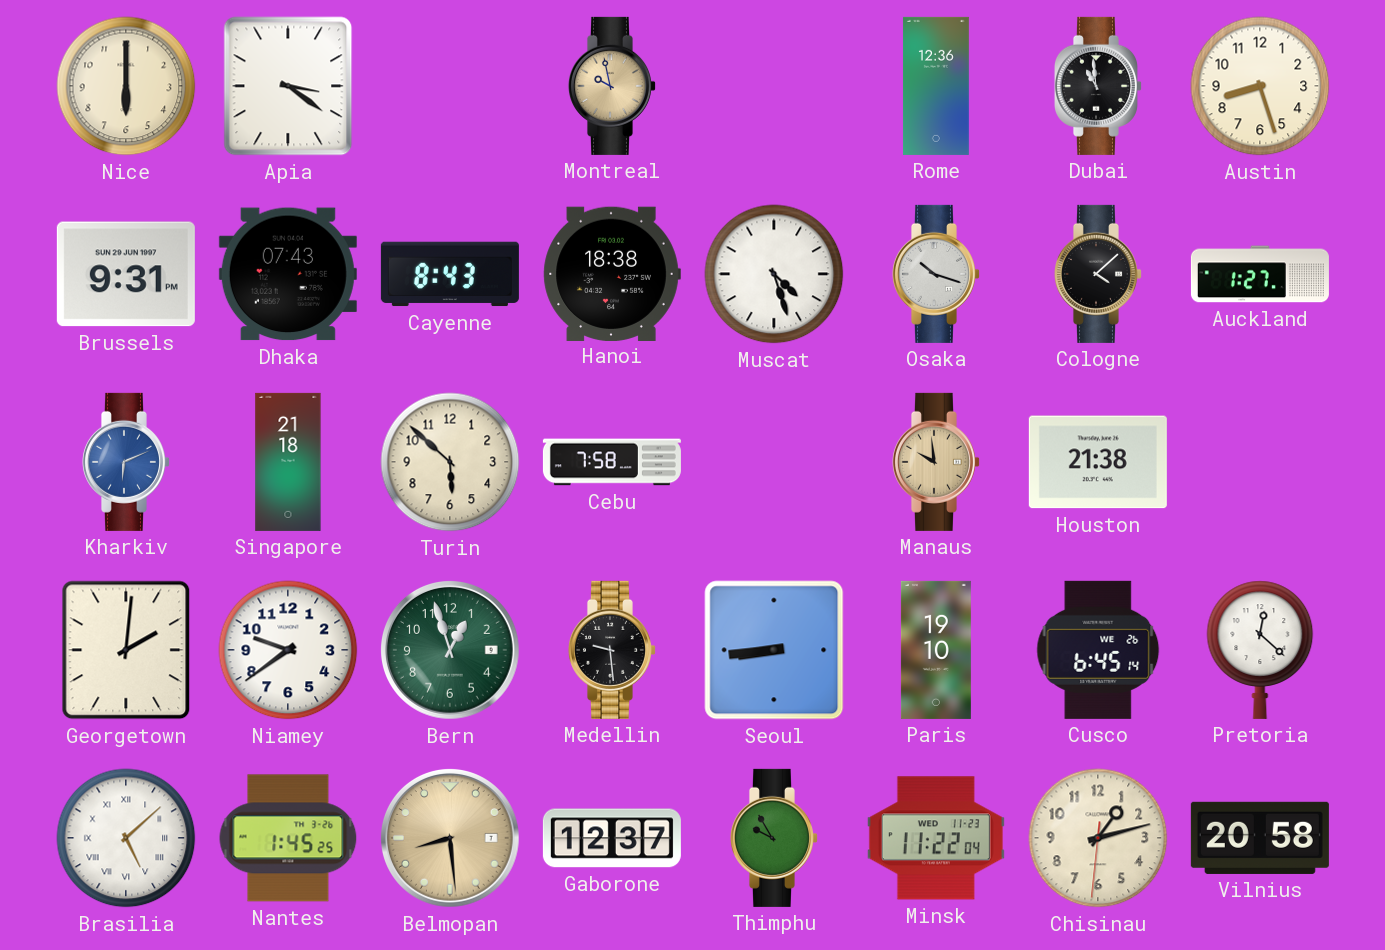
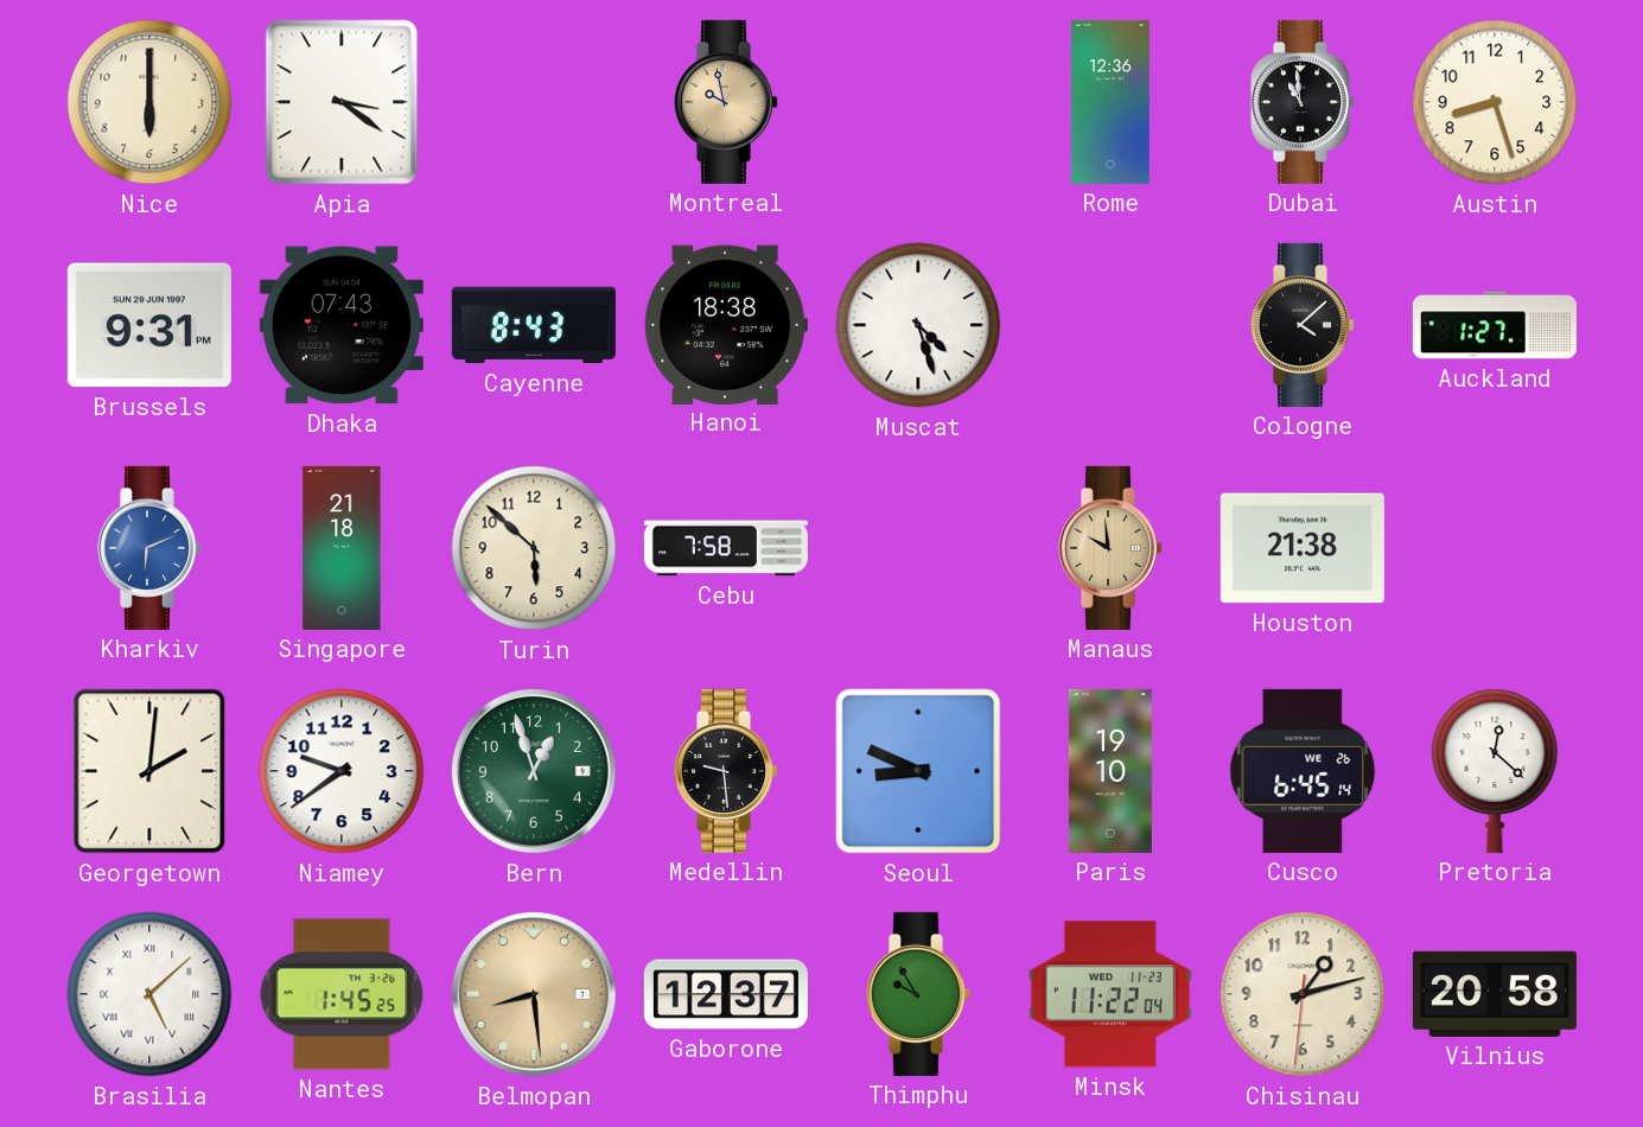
Osaka: 10:18 -> none (936, 274)
Seoul: 8:44 -> 8:49 (918, 771)
